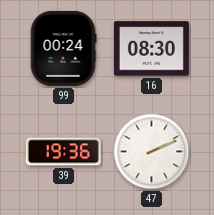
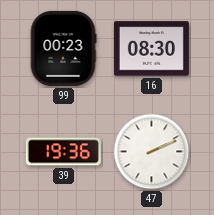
99: 00:24 -> 00:23 (63, 48)
